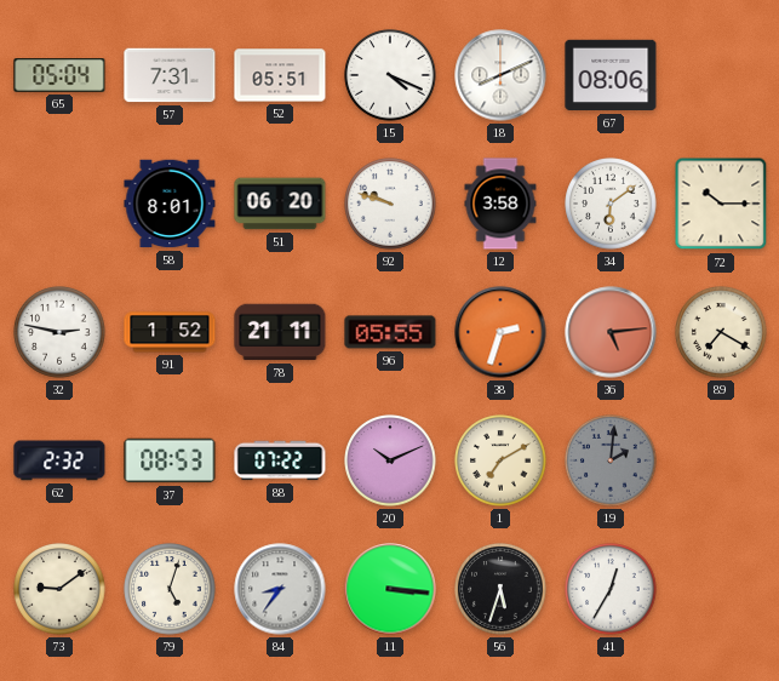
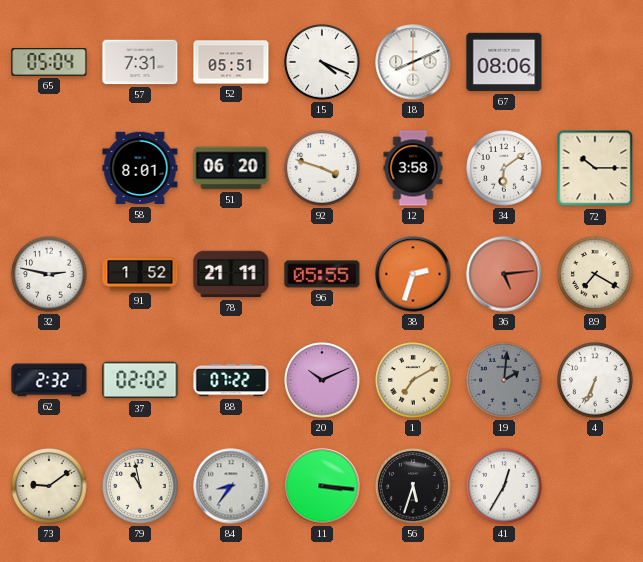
92: 9:48 -> 3:48 (322, 168)
37: 08:53 -> 02:02 (140, 380)
4: none -> 6:34 (595, 380)
79: 5:03 -> 10:58 (140, 486)
